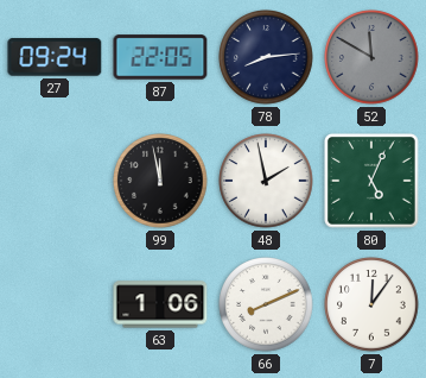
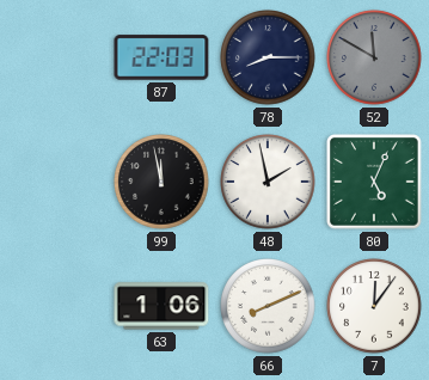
27: 09:24 -> none (55, 57)
87: 22:05 -> 22:03 (161, 57)
78: 8:14 -> 8:15 (268, 57)
